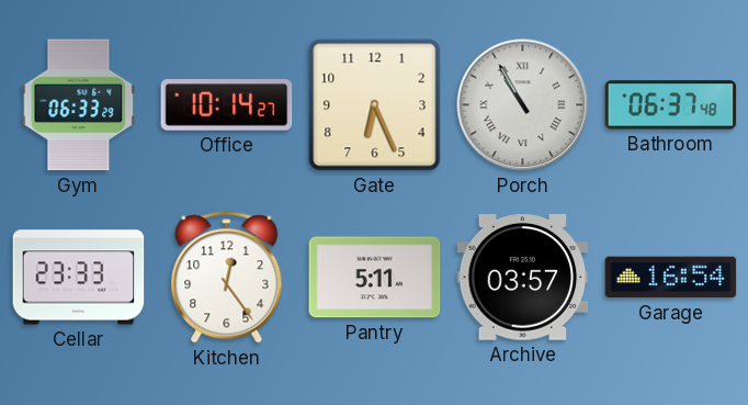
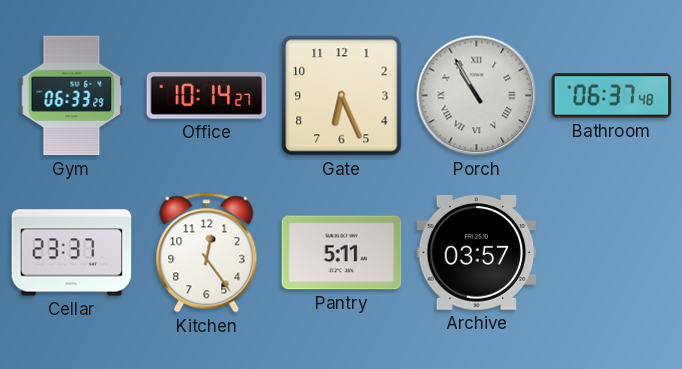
Cellar: 23:33 -> 23:37 (72, 253)
Garage: 16:54 -> none (671, 278)
